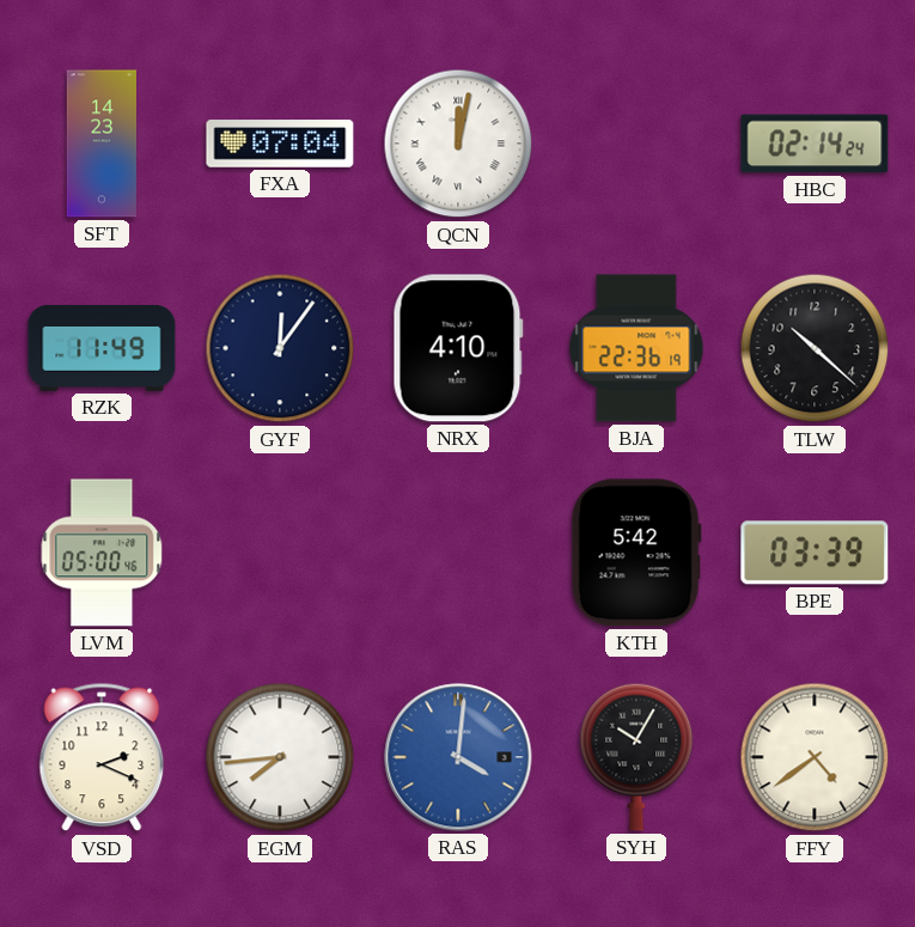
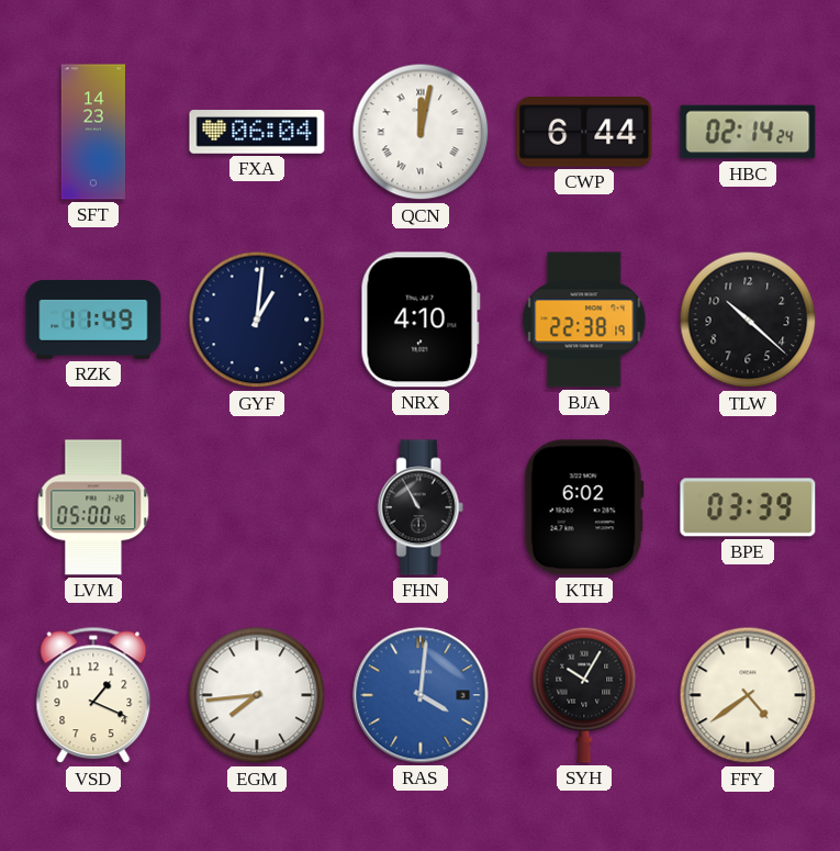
FXA: 07:04 -> 06:04 (257, 132)
CWP: none -> 6:44 (584, 132)
GYF: 12:06 -> 1:01 (257, 320)
BJA: 22:36 -> 22:38 (584, 320)
FHN: none -> 10:55 (421, 507)
KTH: 5:42 -> 6:02 (584, 507)
VSD: 2:19 -> 1:19 (93, 695)
